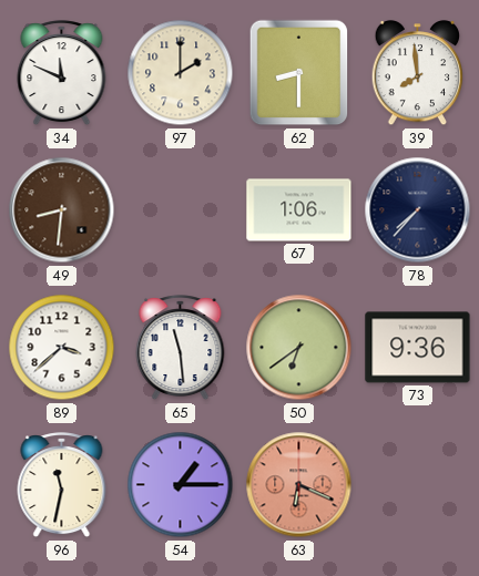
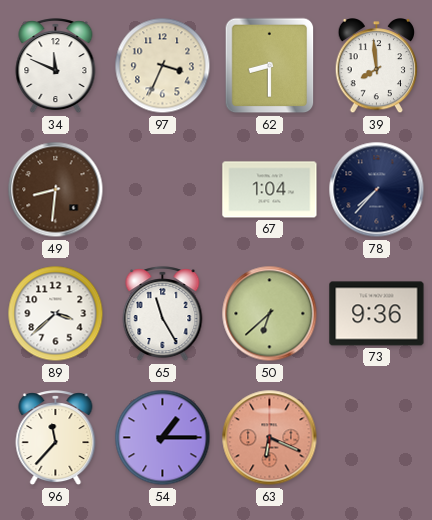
97: 2:00 -> 3:34 (163, 66)
67: 1:06 -> 1:04 (270, 190)
65: 11:29 -> 11:25 (163, 314)
50: 6:39 -> 6:38 (270, 314)
96: 11:32 -> 11:37 (56, 438)
